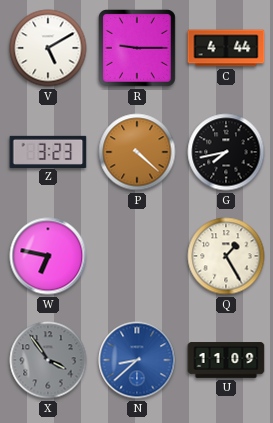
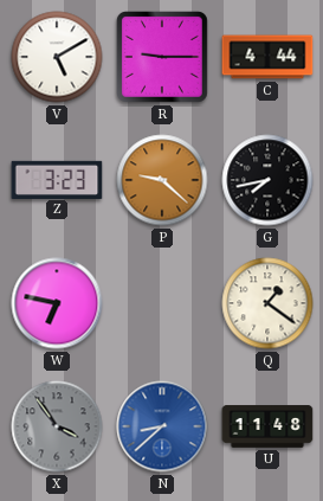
P: 4:22 -> 9:22 (162, 180)
Q: 1:25 -> 1:21 (267, 303)
U: 11:09 -> 11:48 (267, 426)
